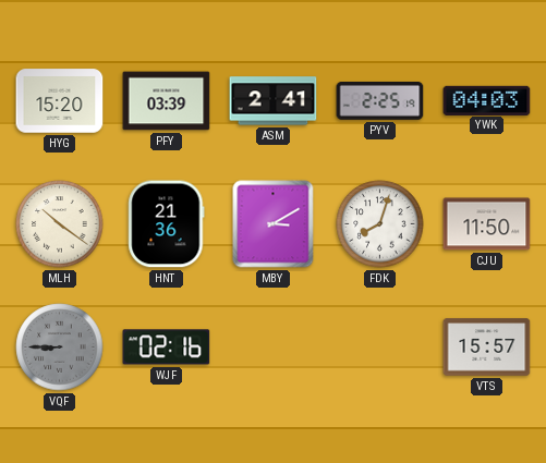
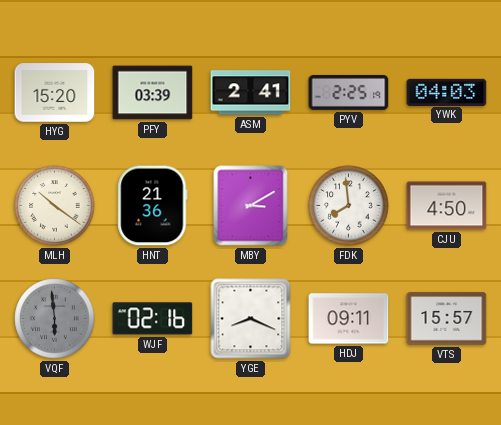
FDK: 8:03 -> 7:59 (349, 206)
CJU: 11:50 -> 4:50 (447, 206)
VQF: 8:45 -> 5:59 (55, 319)
YGE: none -> 8:19 (251, 319)
HDJ: none -> 09:11 (349, 319)
